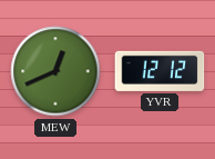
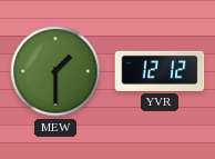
MEW: 12:41 -> 1:30 (55, 71)
